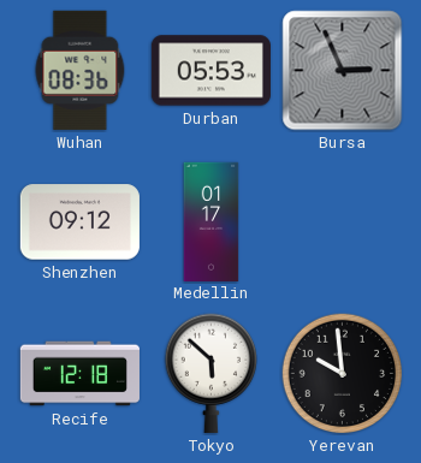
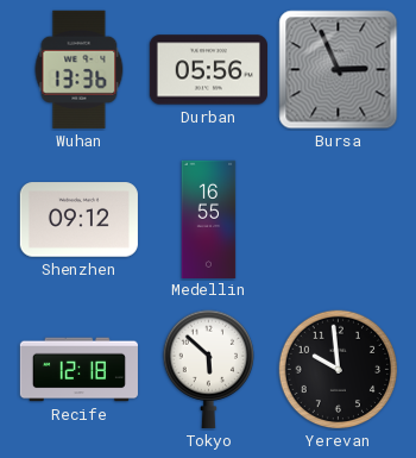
Wuhan: 08:36 -> 13:36 (80, 69)
Durban: 05:53 -> 05:56 (208, 70)
Medellin: 01:17 -> 16:55 (209, 219)
